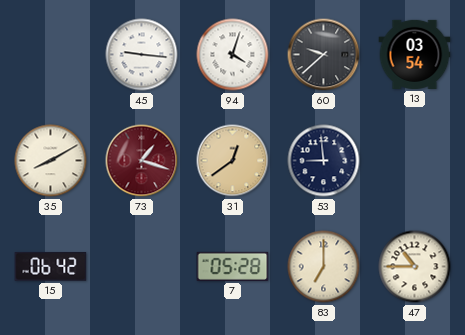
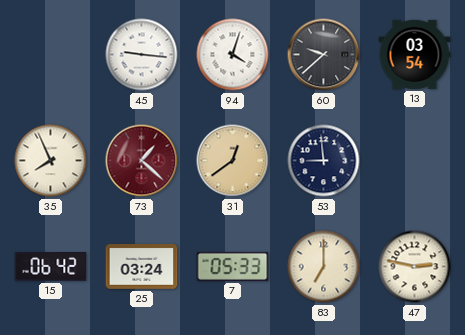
35: 8:10 -> 7:56 (51, 161)
73: 1:18 -> 1:22 (142, 161)
25: none -> 03:24 (142, 267)
7: 05:28 -> 05:33 (233, 266)
47: 10:45 -> 2:47 (415, 267)
